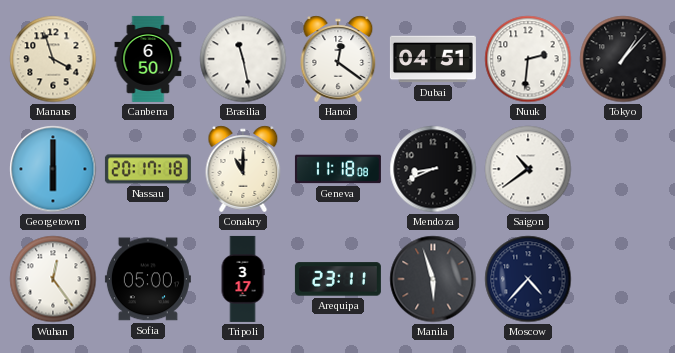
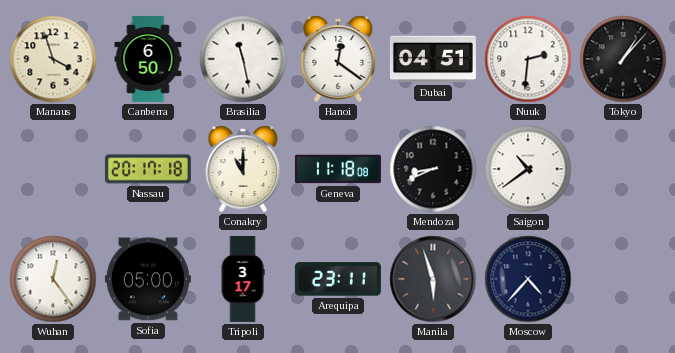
Georgetown: 6:00 -> none (53, 169)
